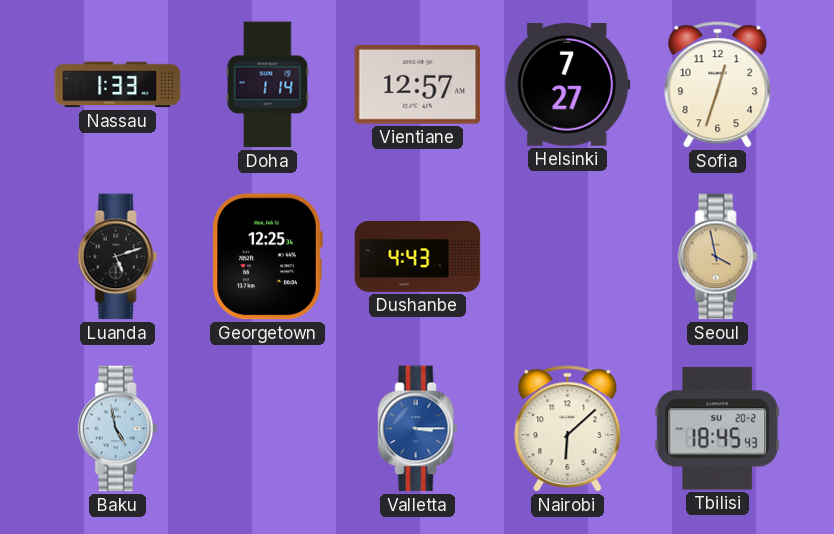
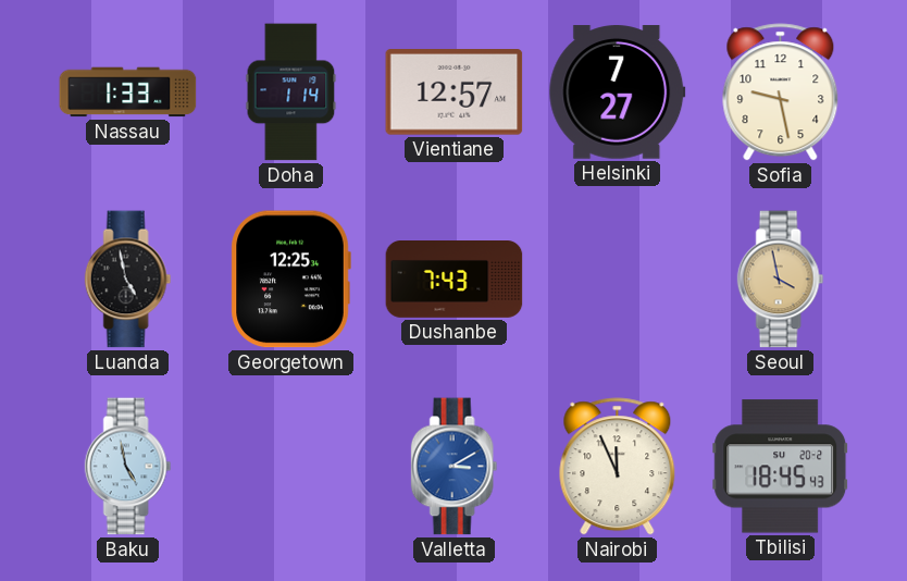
Sofia: 12:33 -> 9:28 (781, 92)
Luanda: 5:12 -> 4:58 (128, 280)
Dushanbe: 4:43 -> 7:43 (455, 280)
Valletta: 3:15 -> 3:10 (455, 467)
Nairobi: 6:08 -> 11:56 (618, 467)
